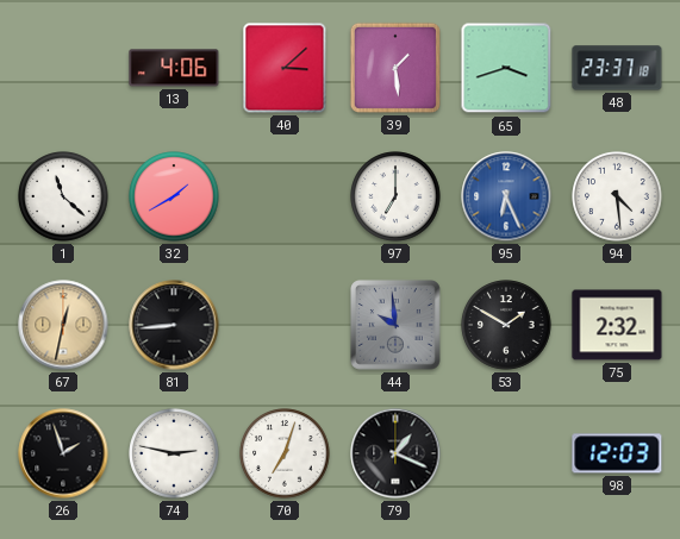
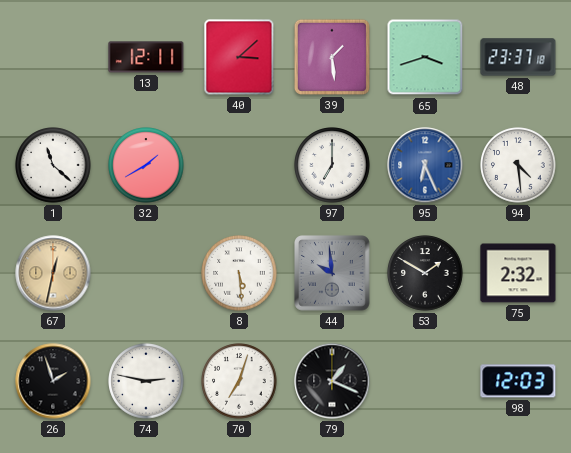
13: 4:06 -> 12:11 (146, 57)
81: 8:44 -> none (174, 325)
8: none -> 5:29 (239, 273)
